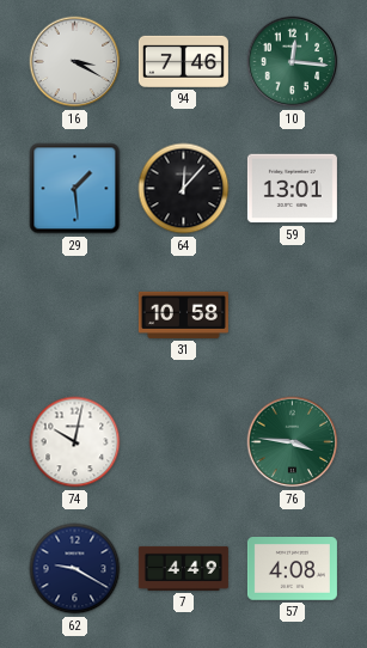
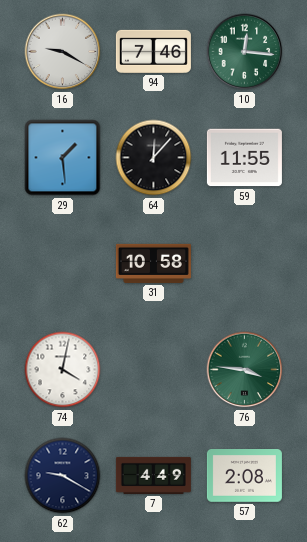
16: 3:20 -> 9:20 (63, 52)
59: 13:01 -> 11:55 (244, 158)
74: 10:02 -> 4:02 (63, 370)
57: 4:08 -> 2:08 (244, 476)
